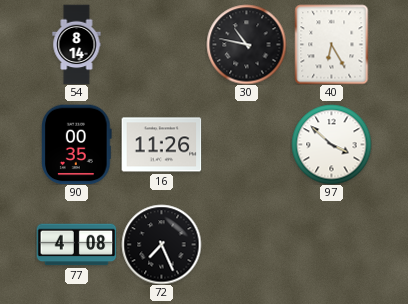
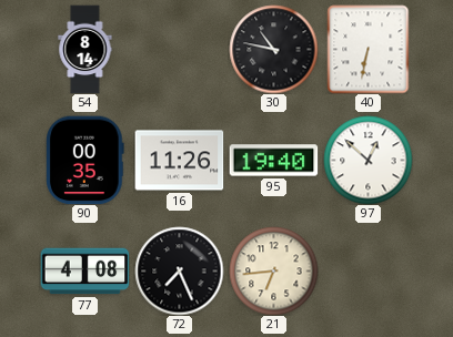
40: 6:25 -> 6:32 (369, 49)
95: none -> 19:40 (273, 161)
97: 3:52 -> 12:52 (368, 160)
21: none -> 6:44 (273, 270)
